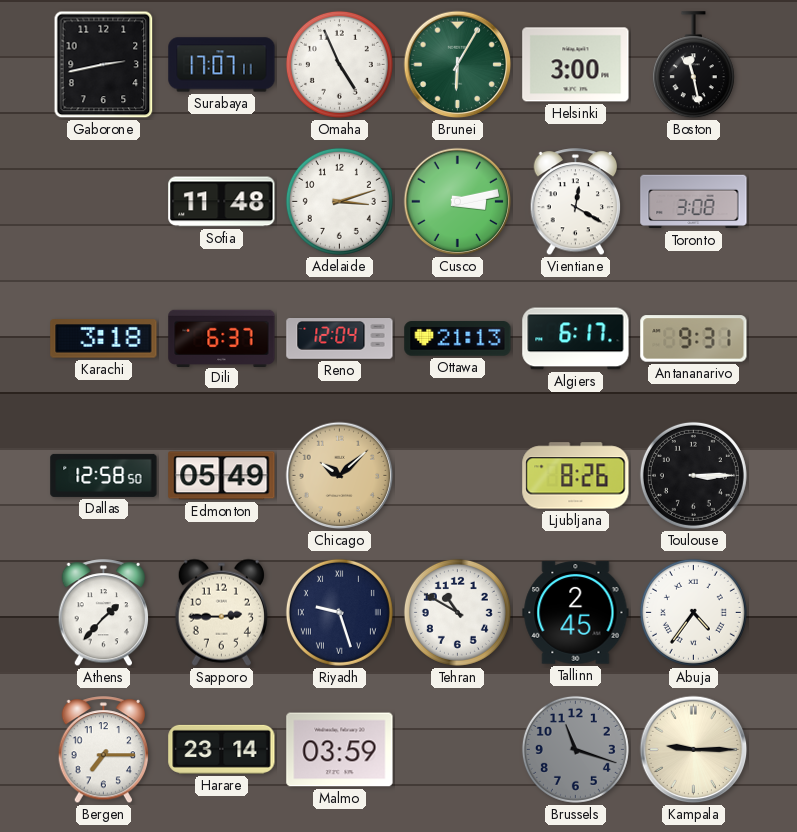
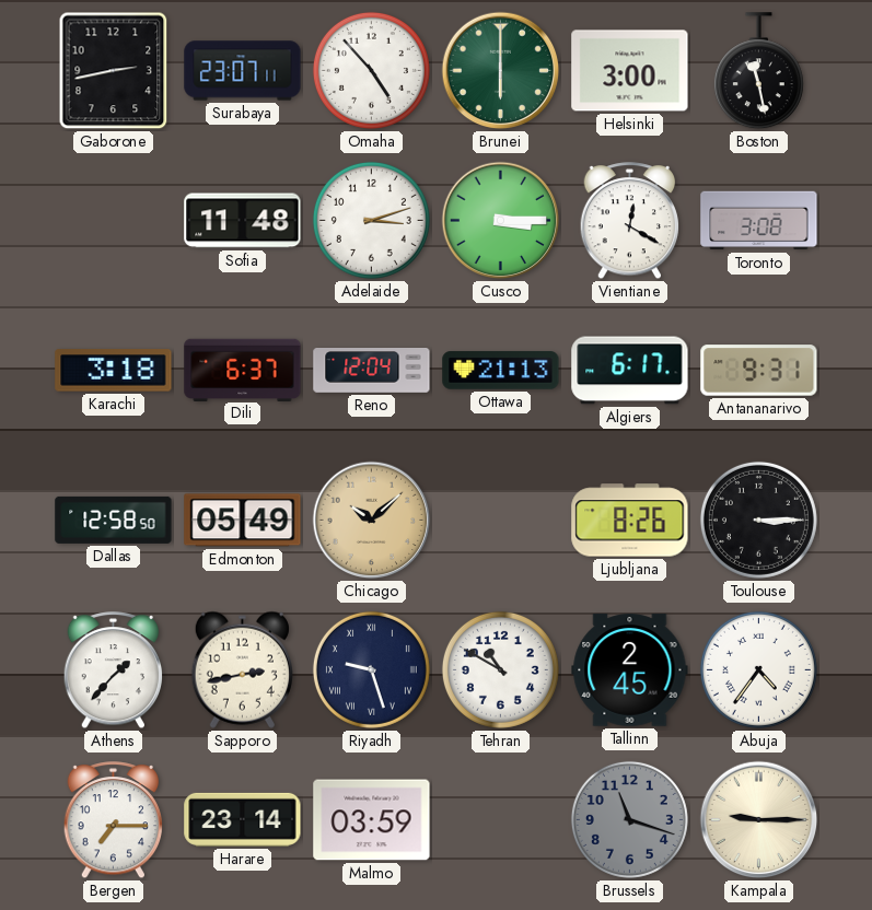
Surabaya: 17:07 -> 23:07 (243, 71)
Omaha: 4:56 -> 4:53 (371, 70)
Brunei: 6:05 -> 6:00 (501, 71)
Cusco: 3:13 -> 3:15 (501, 221)
Sapporo: 2:45 -> 2:43 (242, 669)
